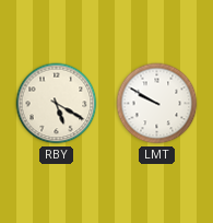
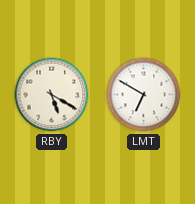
LMT: 9:50 -> 6:50 (144, 95)
